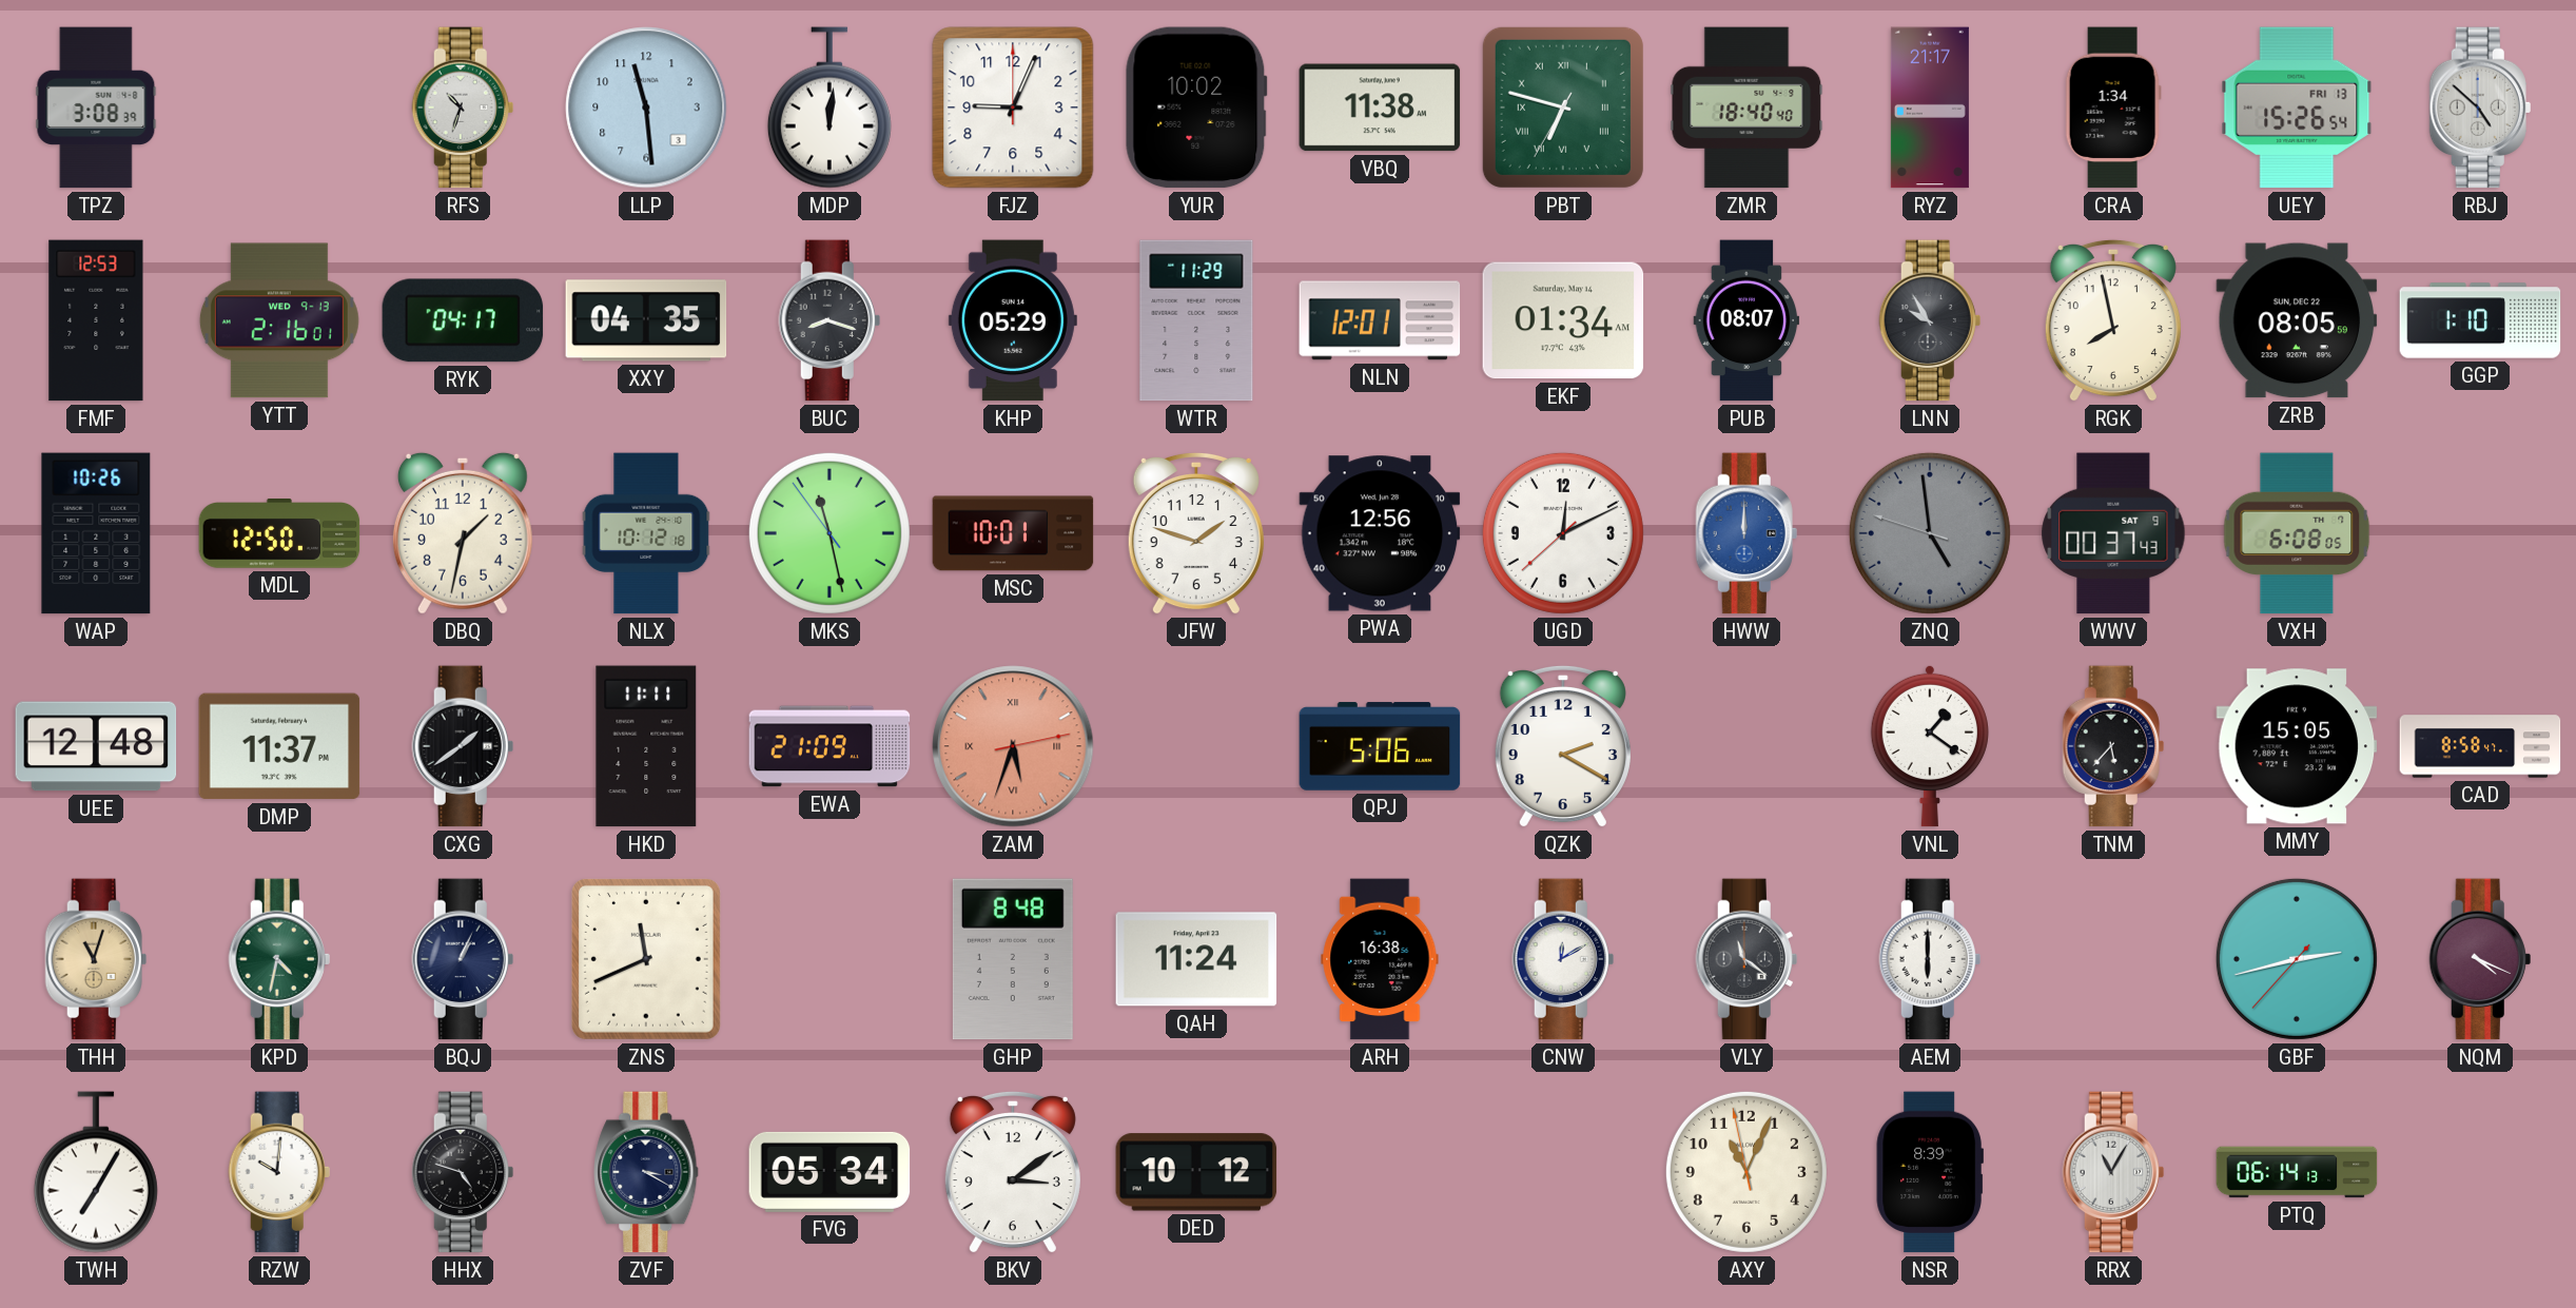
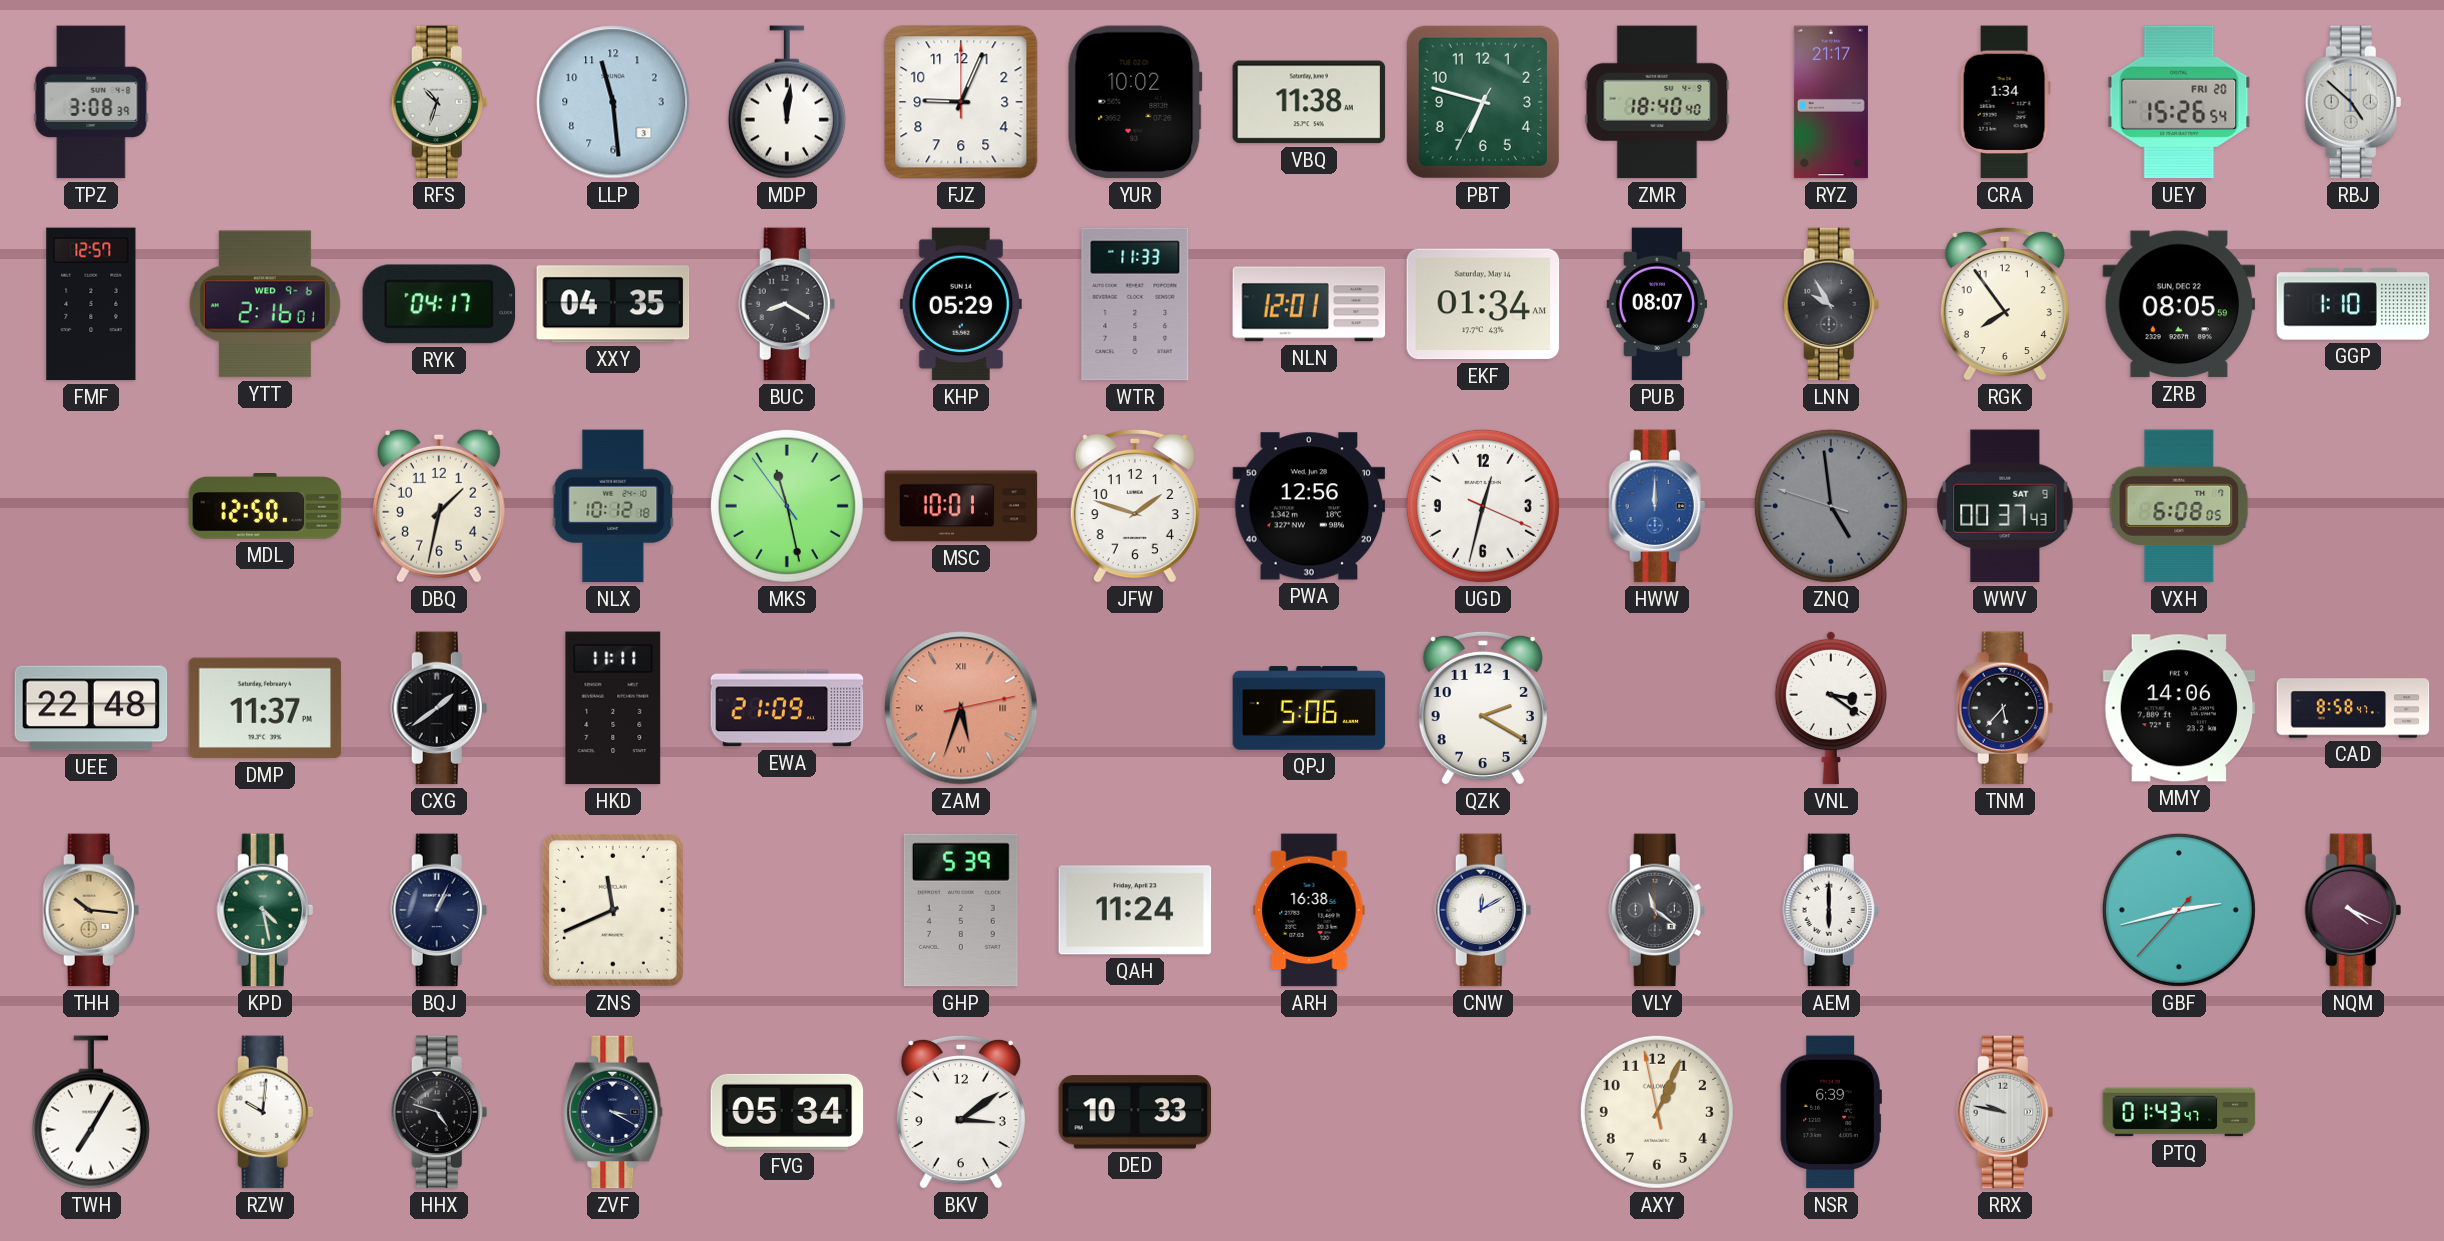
PBT numerals: Roman -> Arabic (1483, 102)
UEY date: FRI 13 -> FRI 20 (2179, 102)
FMF: 12:53 -> 12:57 (91, 304)
YTT date: WED 9-13 -> WED 9-6 (265, 304)
BUC: 8:18 -> 8:20 (787, 304)
WTR: 11:29 -> 11:33 (1135, 304)
RGK: 7:58 -> 7:54 (2005, 304)
WAP: 10:26 -> none (96, 533)
UGD: 12:10 -> 12:32 (1483, 506)
UEE: 12:48 -> 22:48 (91, 708)
VNL: 1:21 -> 3:21 (1831, 708)
MMY: 15:05 -> 14:06 (2179, 708)
THH: 11:03 -> 10:16 (91, 910)
KPD: 4:32 -> 4:28 (265, 910)
GHP: 8:48 -> 5:39 (961, 910)
DED: 10:12 -> 10:33 (1135, 1112)
AXY: 11:03 -> 1:03 (1657, 1112)
NSR: 8:39 -> 6:39 (1831, 1112)
RRX: 11:05 -> 9:47 (2005, 1112)
PTQ: 06:14 -> 01:43 (2179, 1112)
